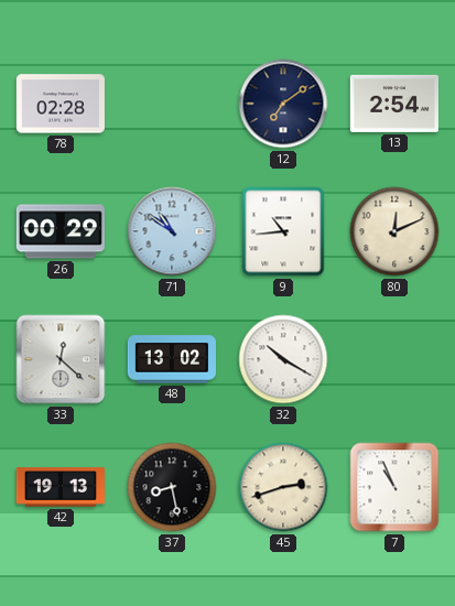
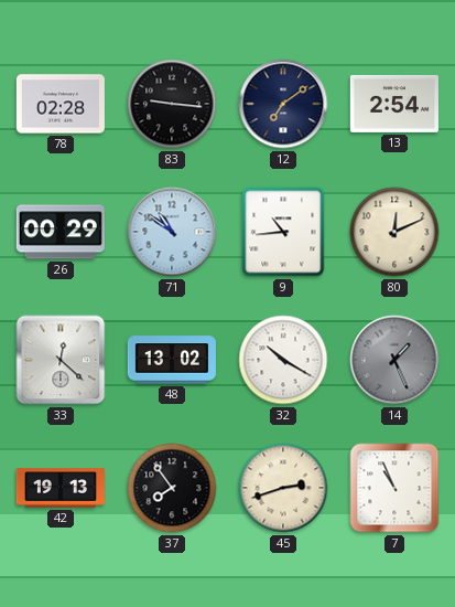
83: none -> 9:16 (172, 104)
14: none -> 1:26 (394, 360)
37: 8:28 -> 7:54 (172, 488)
